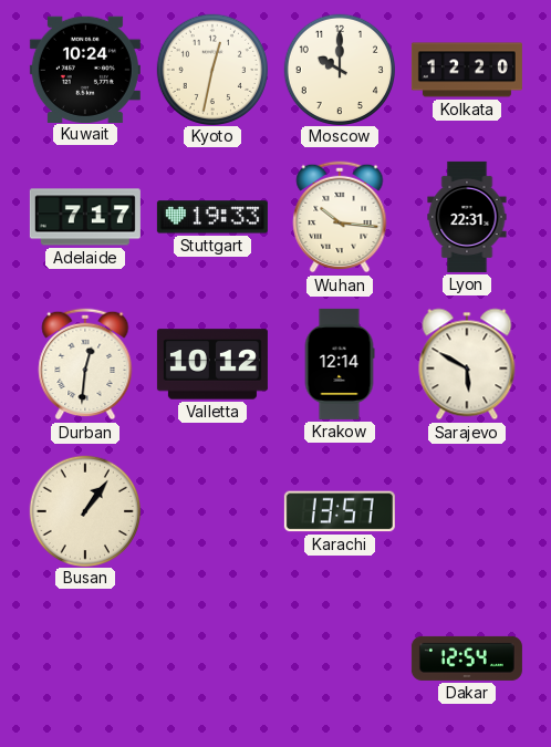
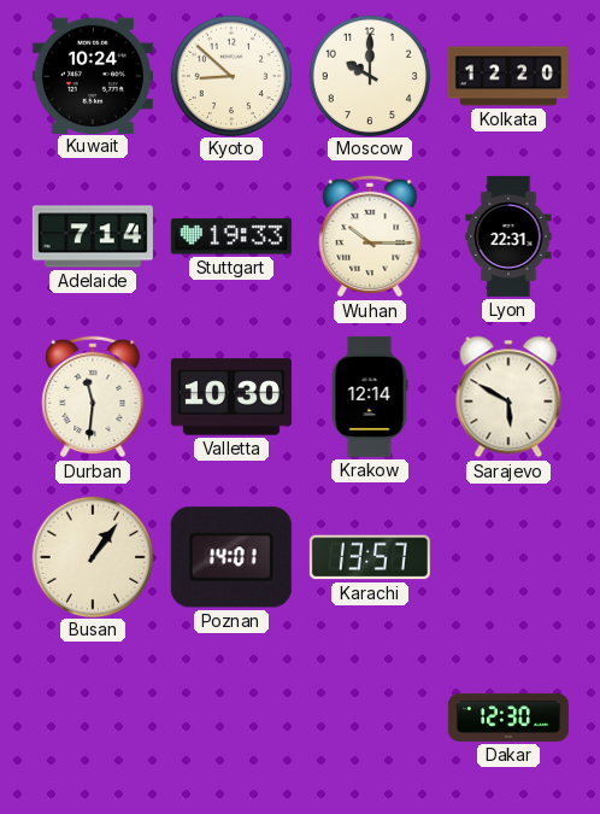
Kyoto: 12:32 -> 8:52 (230, 75)
Adelaide: 7:17 -> 7:14 (93, 236)
Wuhan: 10:16 -> 10:15 (370, 236)
Durban: 12:31 -> 11:31 (93, 397)
Valletta: 10:12 -> 10:30 (231, 397)
Poznan: none -> 14:01 (231, 557)
Dakar: 12:54 -> 12:30 (508, 718)
